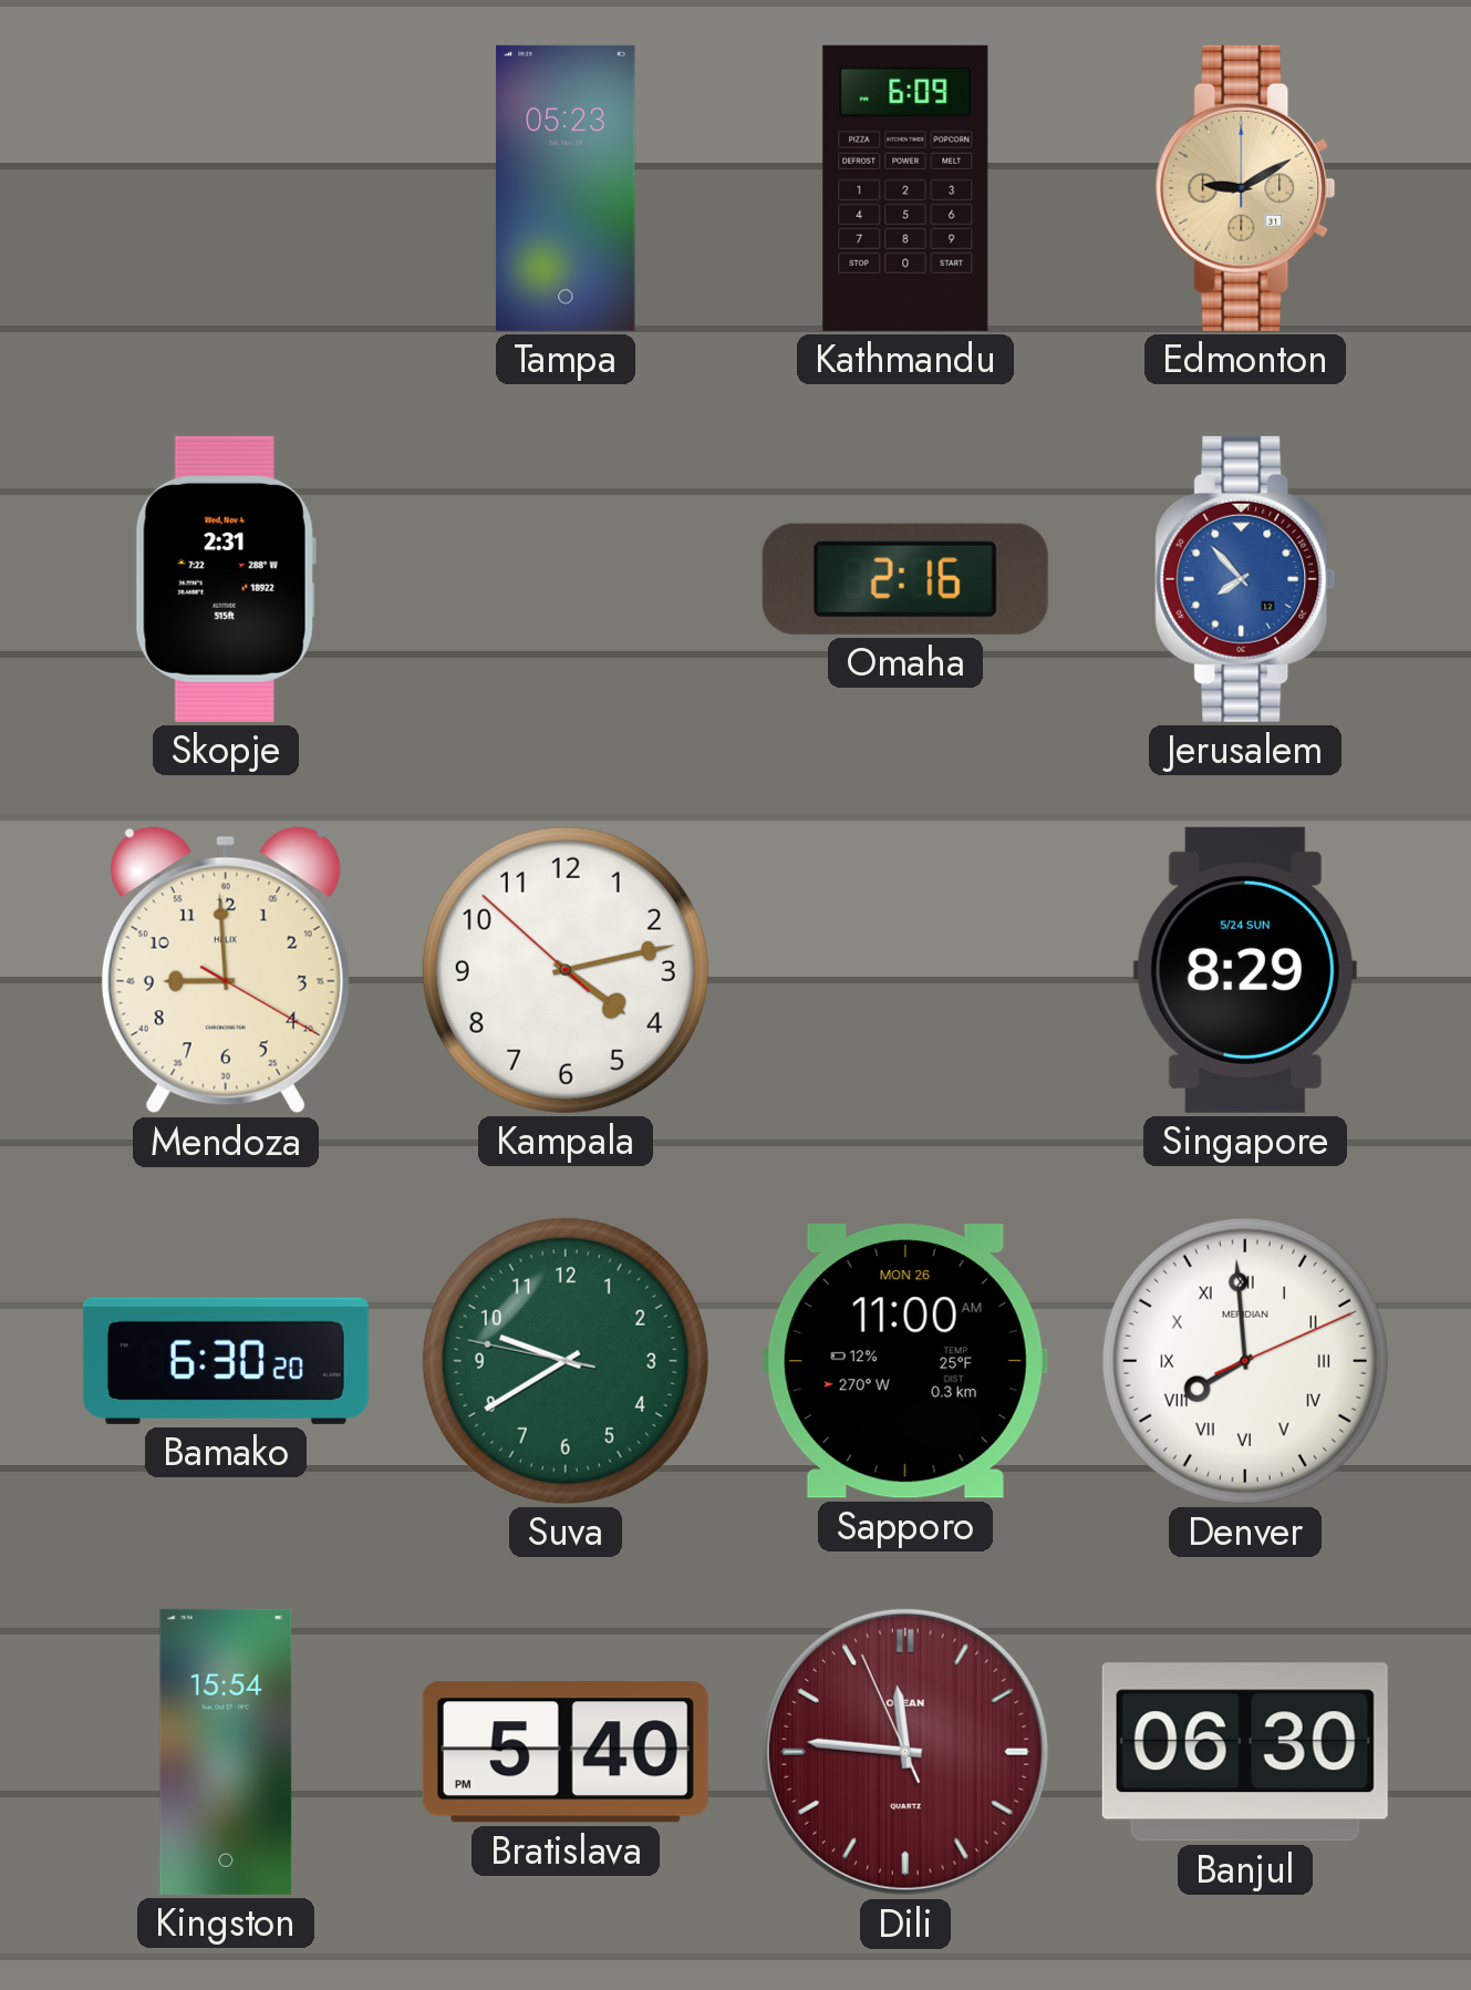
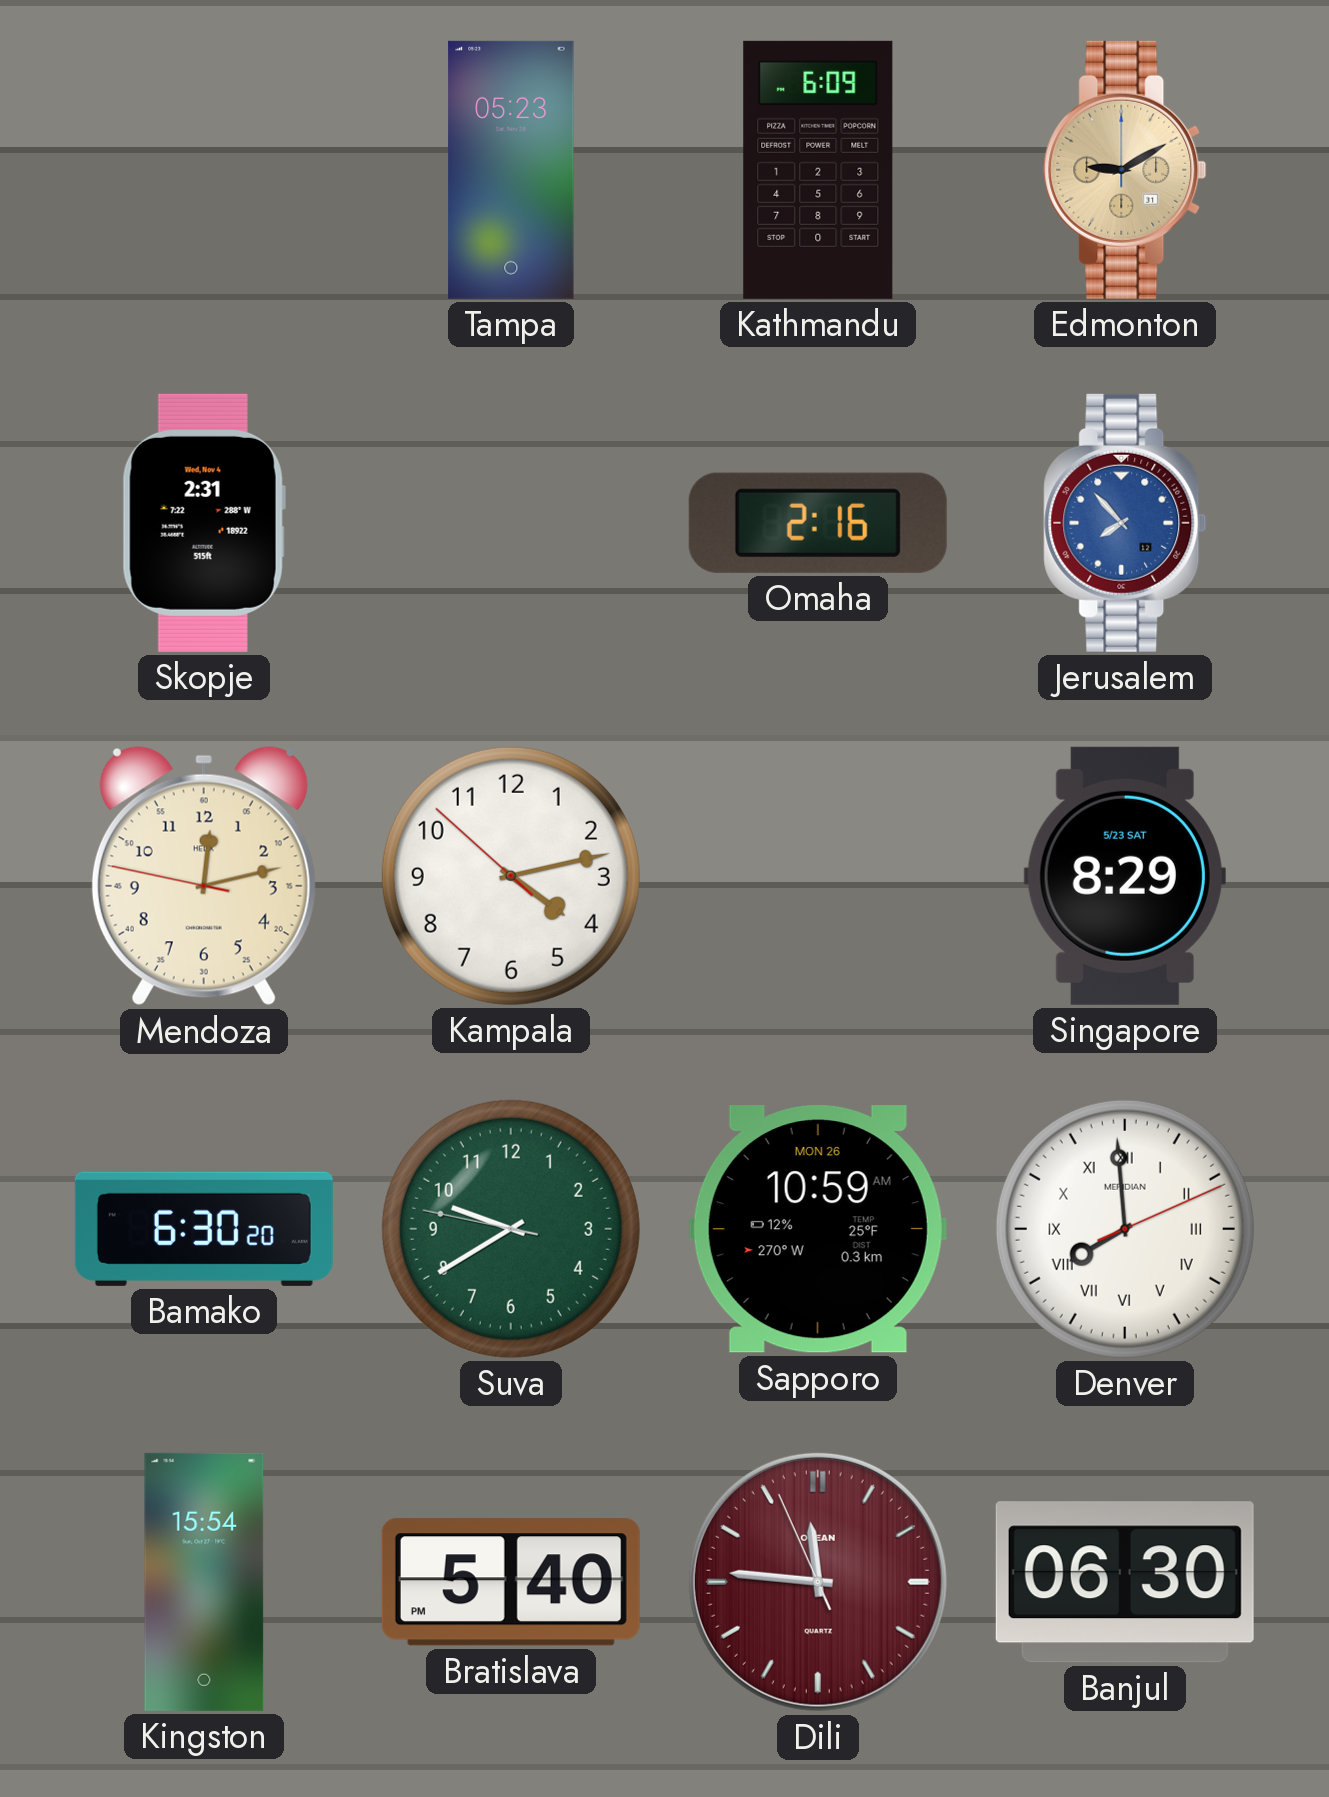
Mendoza: 8:59 -> 12:12 (204, 876)
Singapore date: 5/24 SUN -> 5/23 SAT (1125, 876)
Sapporo: 11:00 -> 10:59 (818, 1229)
